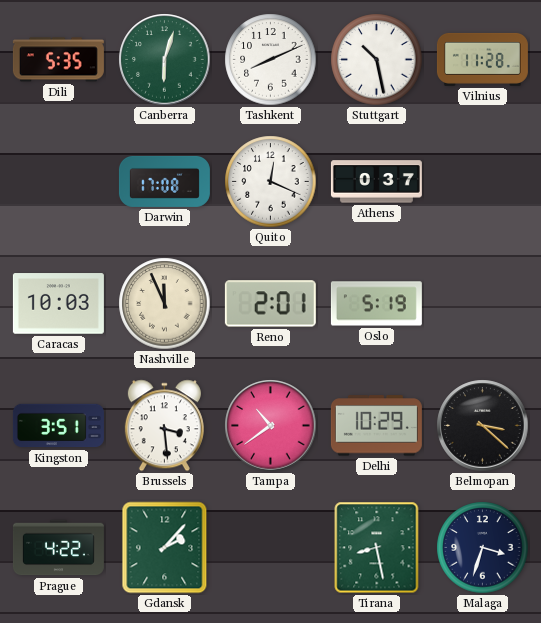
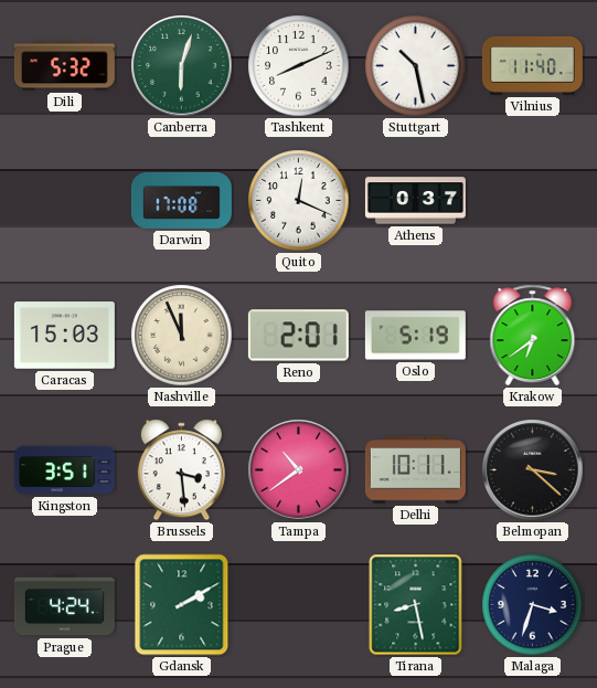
Dili: 5:35 -> 5:32 (64, 66)
Vilnius: 11:28 -> 11:40 (532, 65)
Caracas: 10:03 -> 15:03 (64, 336)
Krakow: none -> 6:39 (533, 336)
Delhi: 10:29 -> 10:11 (415, 470)
Prague: 4:22 -> 4:24 (64, 605)
Gdansk: 2:07 -> 2:10 (182, 605)
